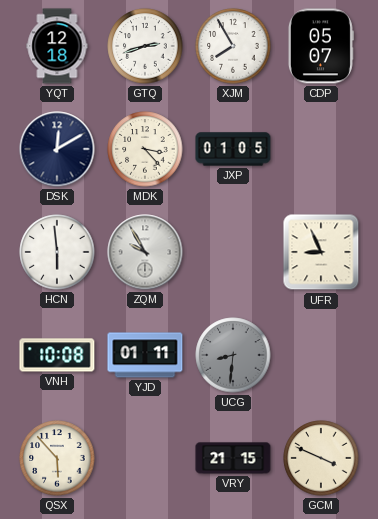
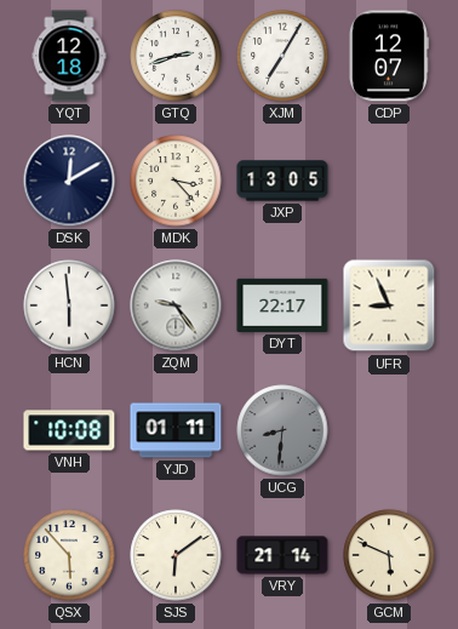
XJM: 7:55 -> 7:05 (282, 56)
CDP: 05:07 -> 12:07 (388, 56)
JXP: 01:05 -> 13:05 (282, 181)
ZQM: 9:55 -> 9:24 (176, 305)
DYT: none -> 22:17 (282, 305)
SJS: none -> 6:09 (176, 555)
VRY: 21:15 -> 21:14 (282, 555)
GCM: 3:49 -> 5:49 (389, 555)
